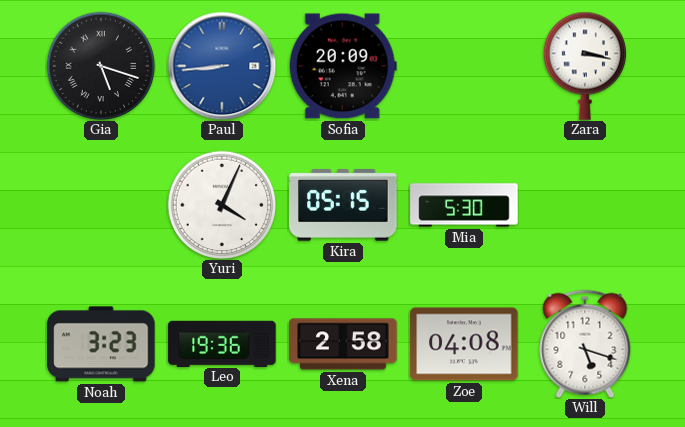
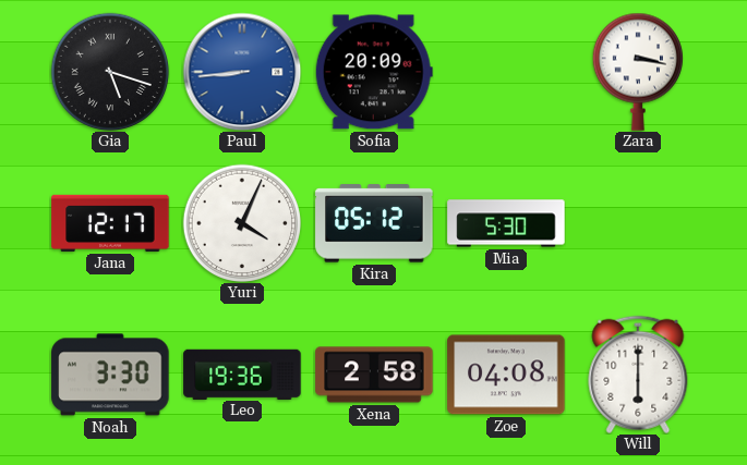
Jana: none -> 12:17 (110, 223)
Kira: 05:15 -> 05:12 (374, 223)
Noah: 3:23 -> 3:30 (110, 375)
Will: 5:18 -> 6:00 (638, 375)
